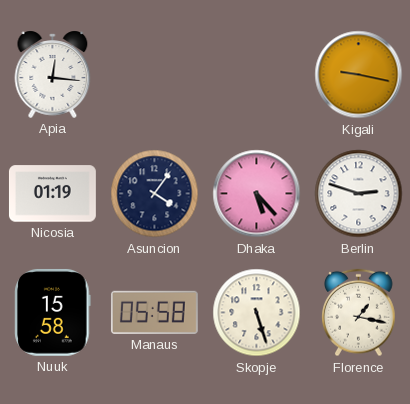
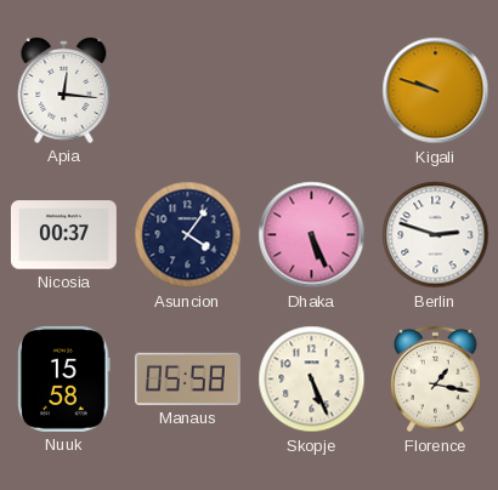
Kigali: 9:17 -> 9:48 (436, 91)
Nicosia: 01:19 -> 00:37 (63, 235)
Dhaka: 5:23 -> 5:26 (312, 235)
Skopje: 5:27 -> 5:26 (312, 380)
